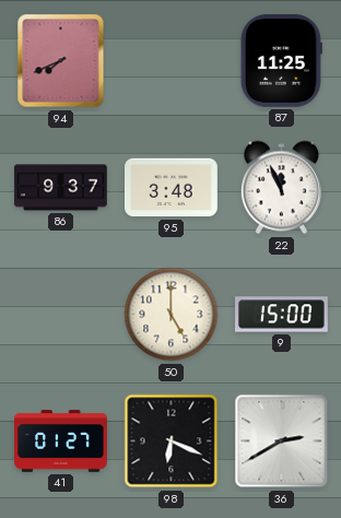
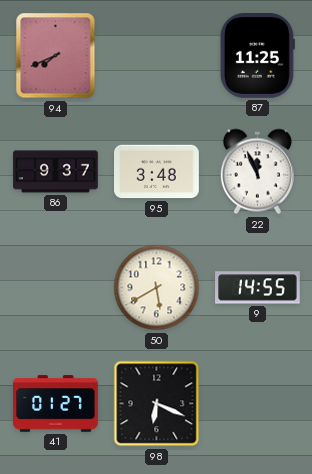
50: 5:00 -> 5:40 (157, 288)
9: 15:00 -> 14:55 (258, 288)
36: 2:40 -> none (282, 442)
